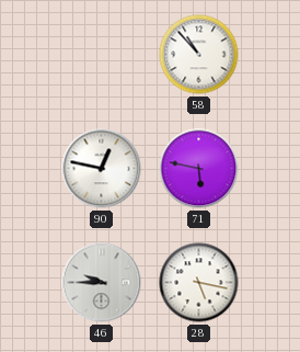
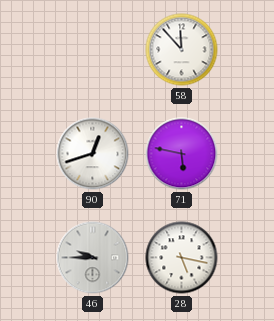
58: 10:53 -> 11:53 (182, 50)
90: 12:47 -> 12:42 (93, 154)
